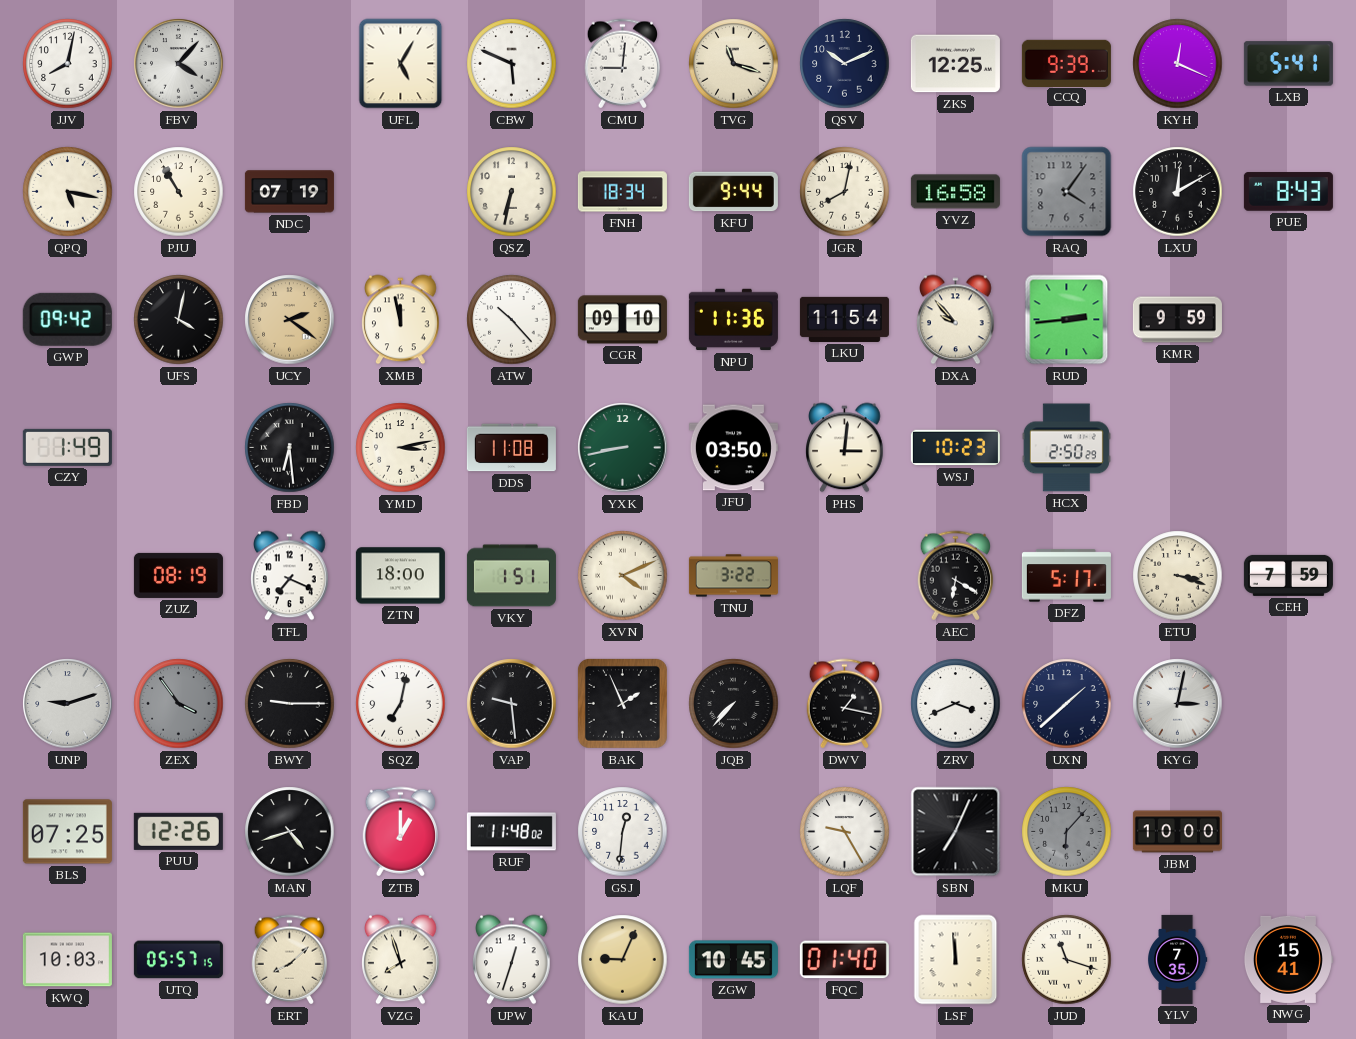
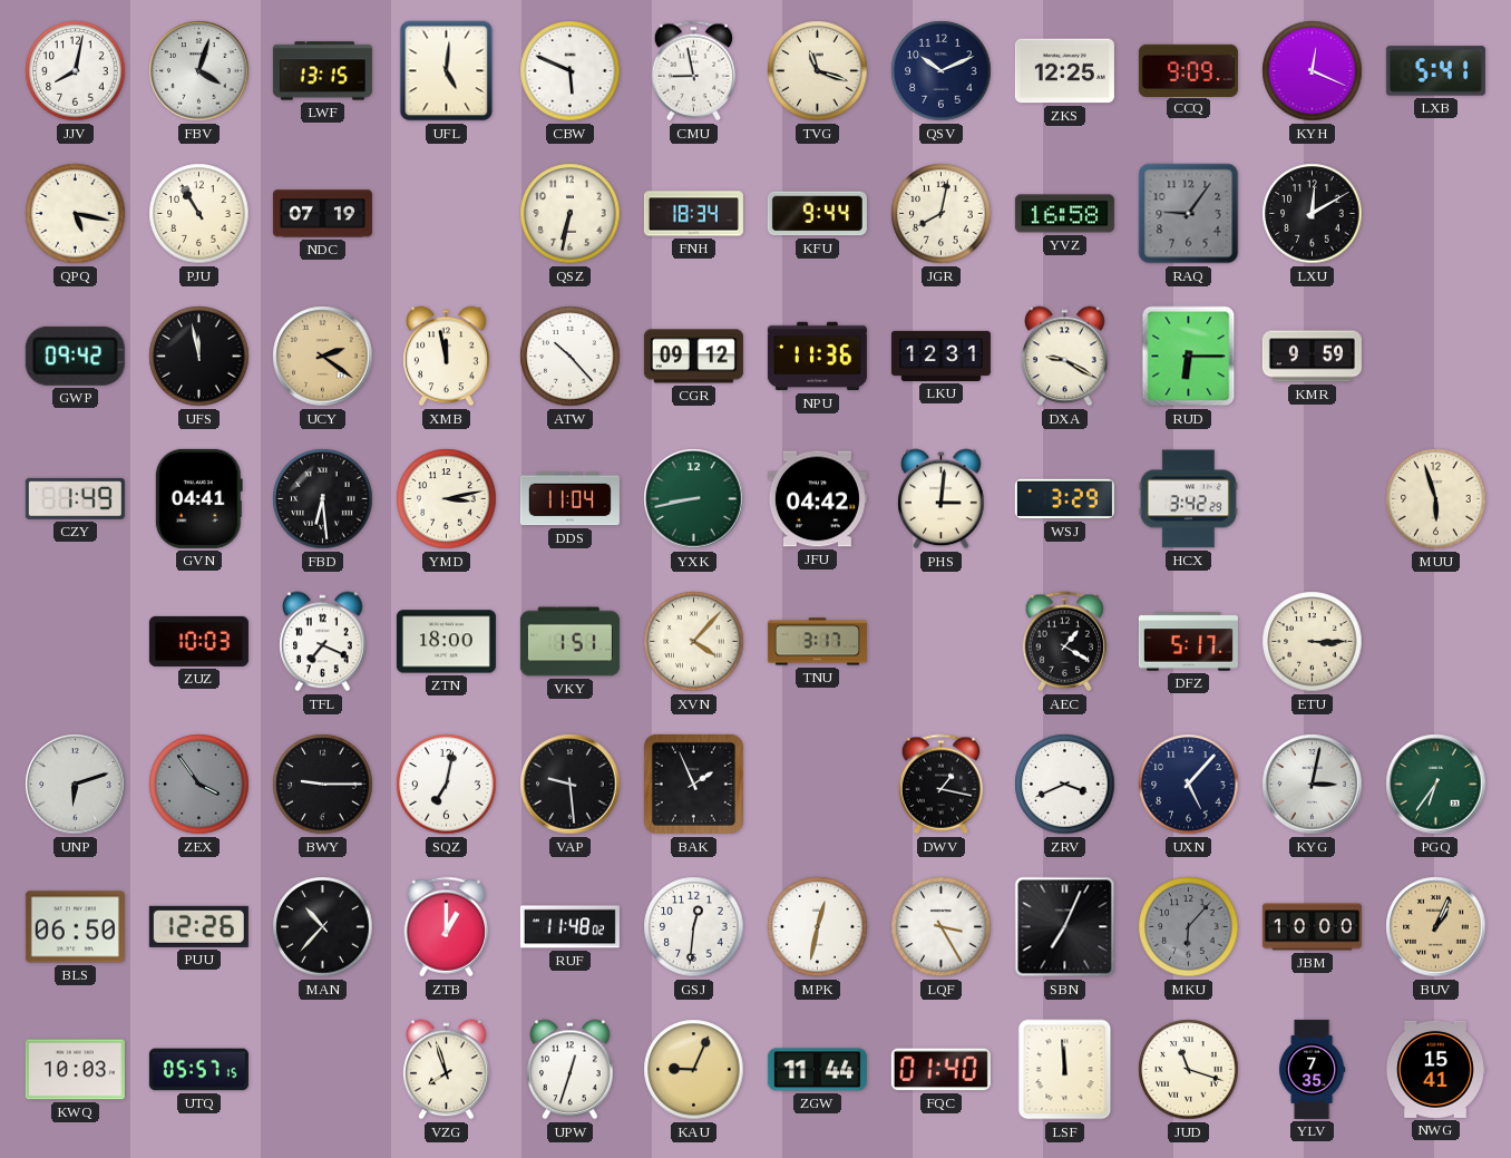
FBV: 4:07 -> 4:03 (199, 71)
LWF: none -> 13:15 (322, 71)
UFL: 5:05 -> 5:01 (447, 71)
CMU: 9:01 -> 8:58 (694, 71)
CCQ: 9:39 -> 9:09 (1188, 70)
RAQ: 4:06 -> 9:06 (1189, 214)
PUE: 8:43 -> none (1288, 192)
UFS: 4:02 -> 11:58 (199, 357)
CGR: 09:10 -> 09:12 (693, 357)
LKU: 11:54 -> 12:31 (940, 356)
DXA: 9:53 -> 9:20 (1065, 357)
RUD: 2:44 -> 6:15 (1189, 357)
GVN: none -> 04:41 (198, 498)
DDS: 11:08 -> 11:04 (569, 499)
JFU: 03:50 -> 04:42 (817, 499)
WSJ: 10:23 -> 3:29 (1064, 499)
HCX: 2:50 -> 3:42 (1188, 499)
MUU: none -> 5:57 (1436, 499)
ZUZ: 08:19 -> 10:03 (198, 641)
XVN: 4:11 -> 4:07 (694, 642)
TNU: 3:22 -> 3:17 (817, 642)
AEC: 6:20 -> 1:20 (1065, 642)
ETU: 3:18 -> 3:15 (1313, 642)
CEH: 7:59 -> none (1288, 575)
UNP: 9:12 -> 6:12 (76, 785)
JQB: 7:37 -> none (734, 704)
UXN: 1:38 -> 5:07 (1189, 785)
PGQ: none -> 6:36 (1436, 785)
BLS: 07:25 -> 06:50 (75, 927)
MAN: 4:42 -> 10:37 (323, 927)
MPK: none -> 12:32 (818, 927)
LQF: 9:25 -> 3:25 (942, 927)
BUV: none -> 1:04 (1436, 927)
ERT: 8:08 -> none (290, 960)
ZGW: 10:45 -> 11:44 (817, 1070)
